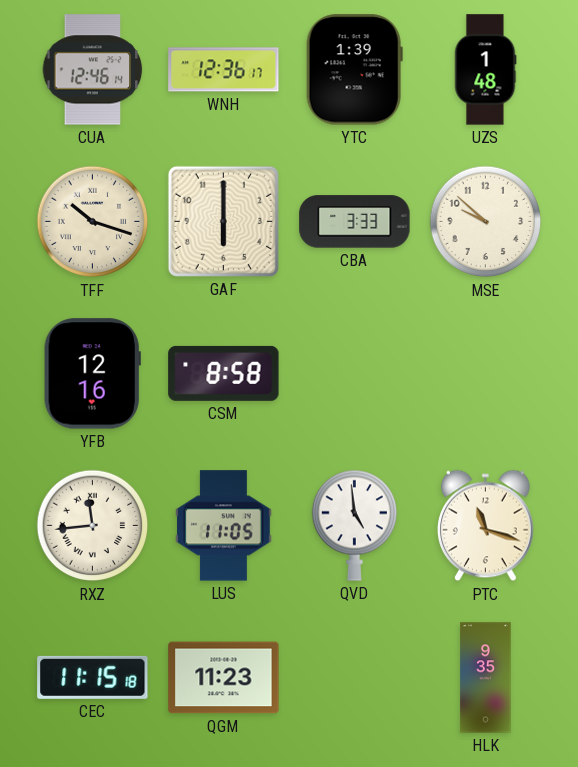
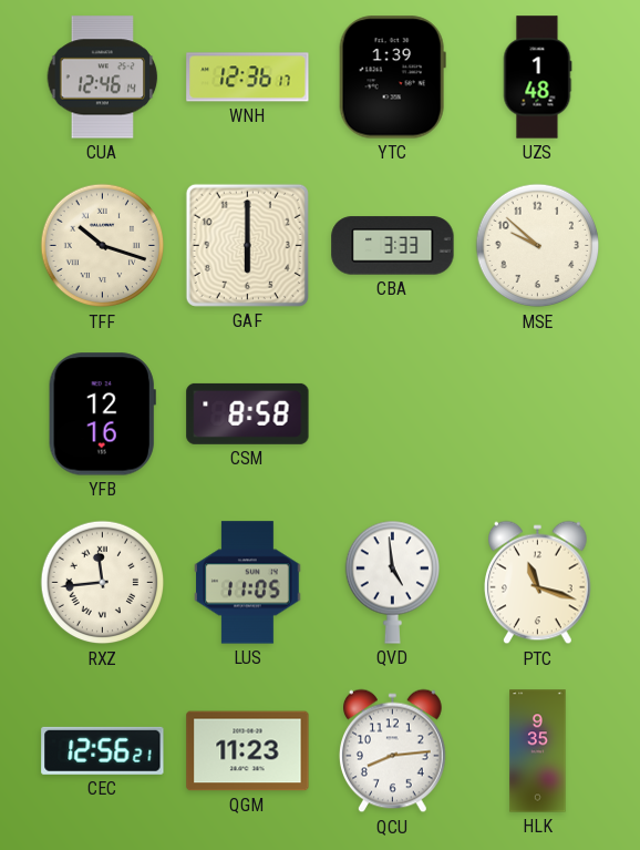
CEC: 11:15 -> 12:56 (103, 750)
QCU: none -> 8:14 (393, 751)
